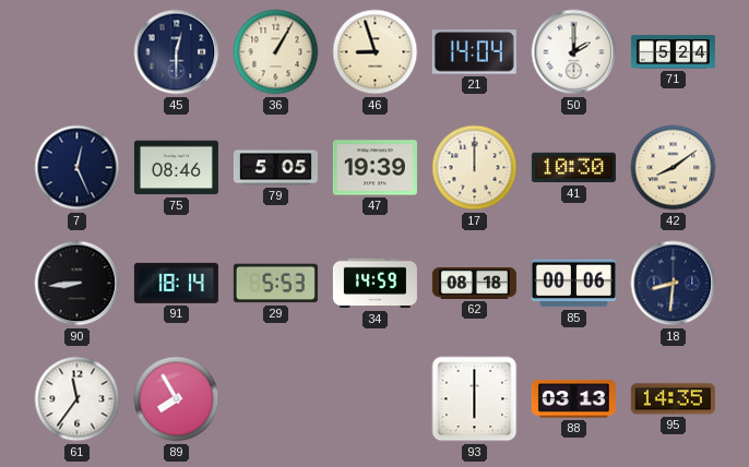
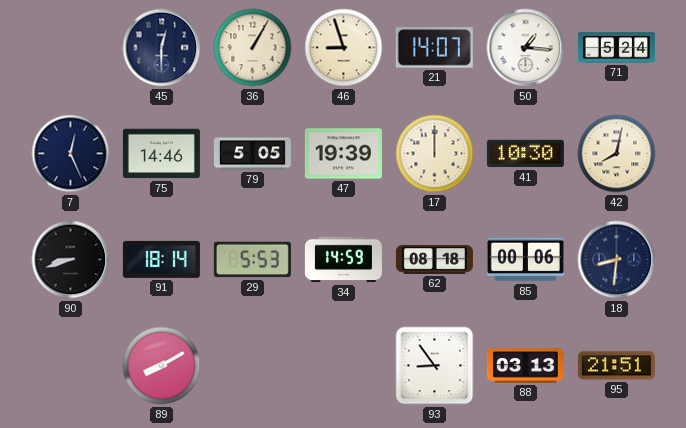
21: 14:04 -> 14:07 (434, 48)
50: 2:00 -> 1:16 (526, 48)
75: 08:46 -> 14:46 (161, 154)
42: 8:09 -> 8:02 (617, 154)
90: 8:44 -> 8:42 (71, 260)
61: 11:36 -> none (78, 399)
89: 7:55 -> 8:10 (162, 366)
93: 6:00 -> 8:54 (435, 366)
95: 14:35 -> 21:51 (616, 366)
